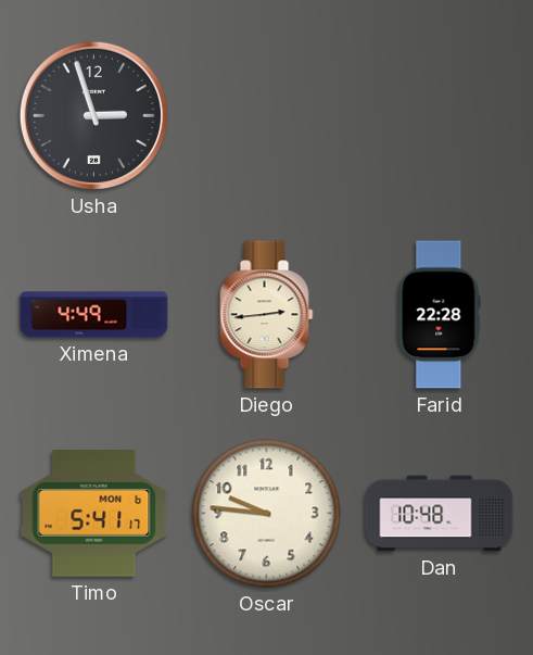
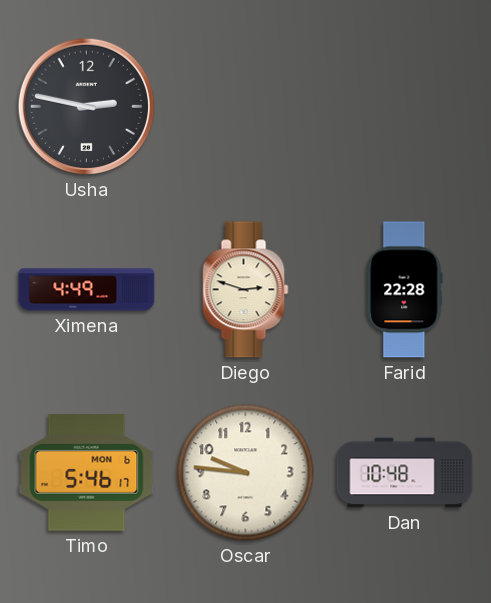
Usha: 2:57 -> 2:47 (86, 106)
Diego: 2:44 -> 2:48 (246, 290)
Timo: 5:41 -> 5:46 (87, 473)
